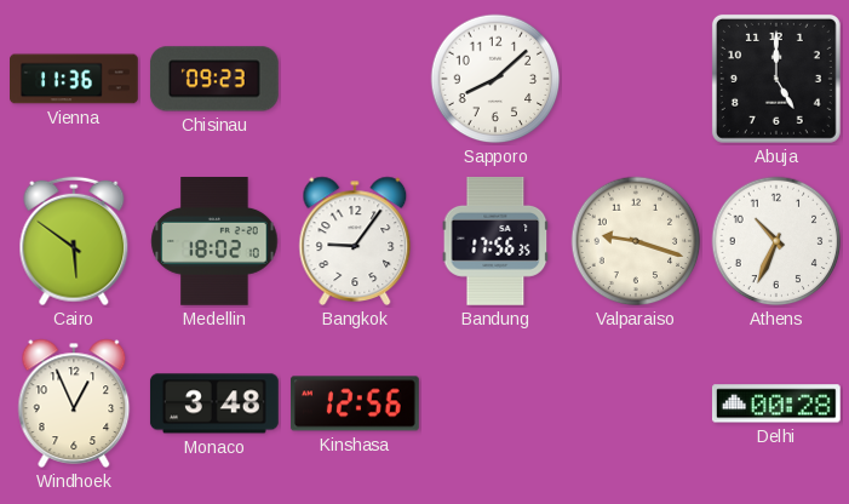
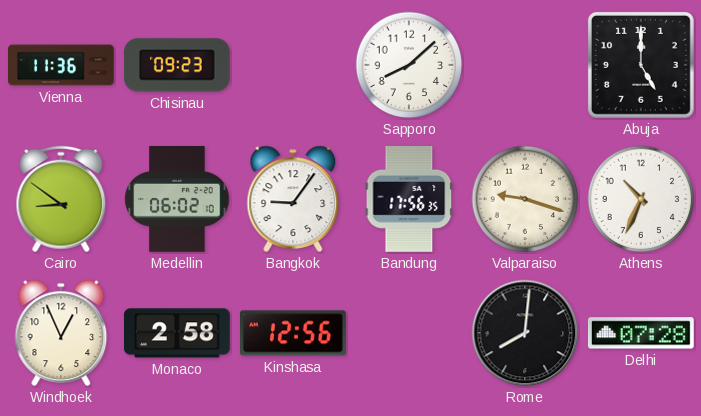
Cairo: 5:51 -> 8:51 (61, 199)
Medellin: 18:02 -> 06:02 (177, 200)
Monaco: 3:48 -> 2:58 (177, 333)
Rome: none -> 8:01 (525, 333)
Delhi: 00:28 -> 07:28 (641, 333)
